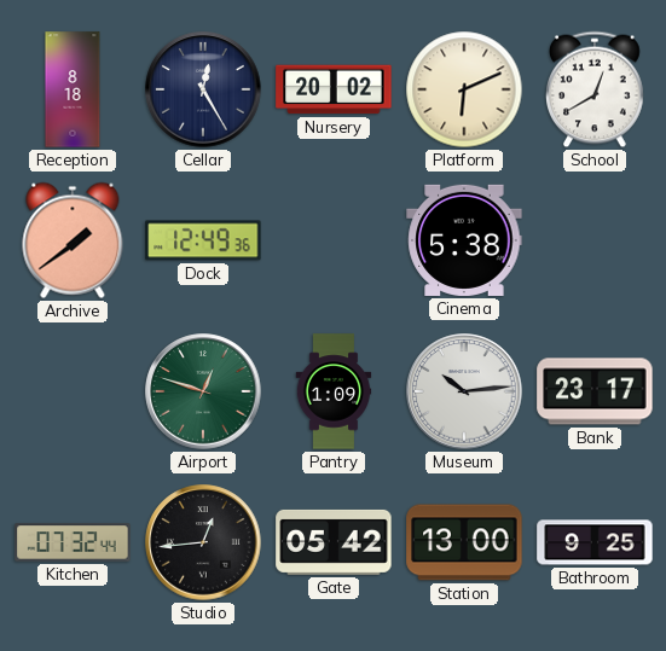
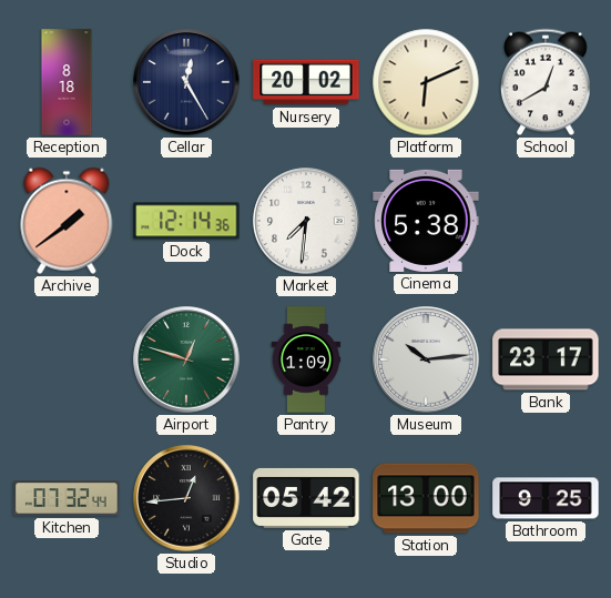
Dock: 12:49 -> 12:14 (186, 221)
Market: none -> 7:31 (306, 221)
